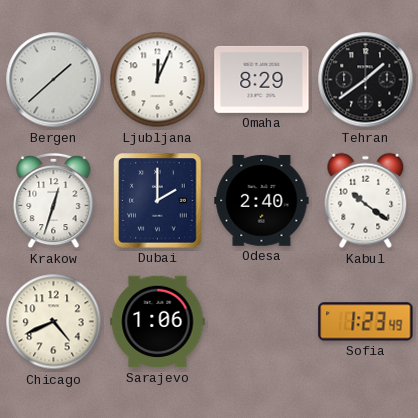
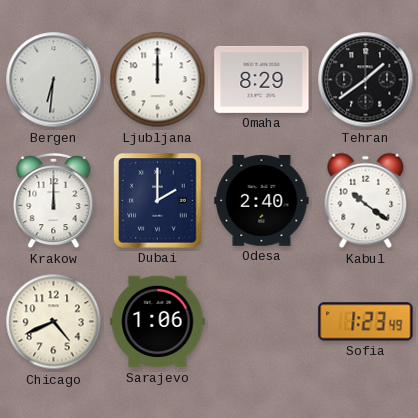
Bergen: 1:38 -> 6:31 (54, 80)
Ljubljana: 12:04 -> 12:00 (158, 80)
Krakow: 12:33 -> 12:00 (54, 201)
